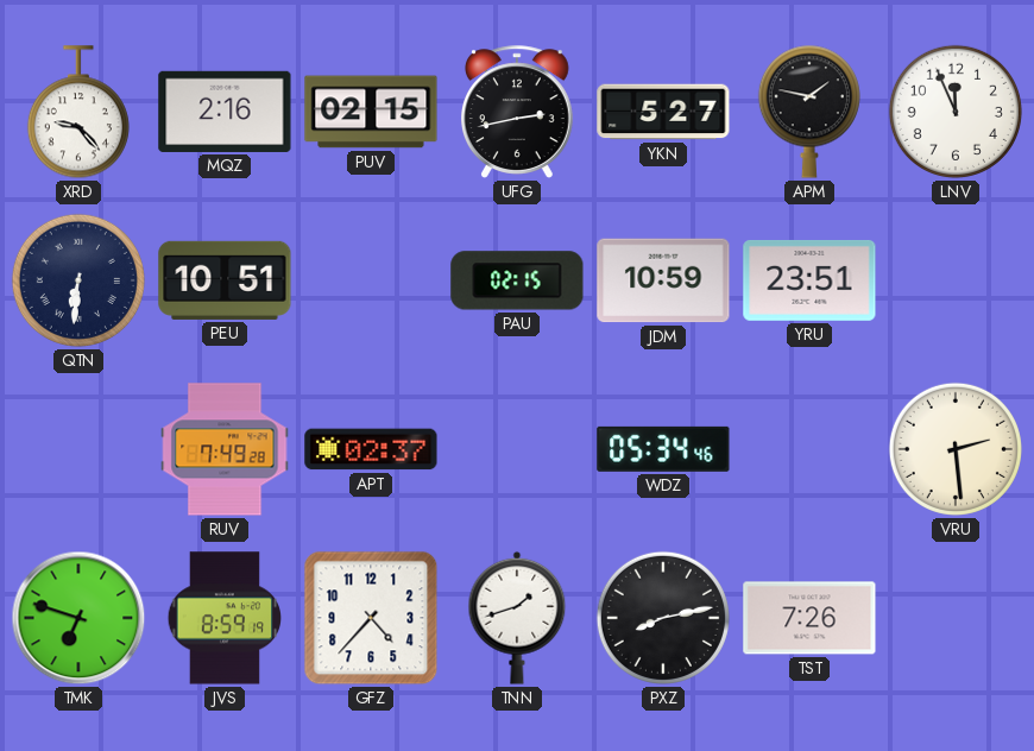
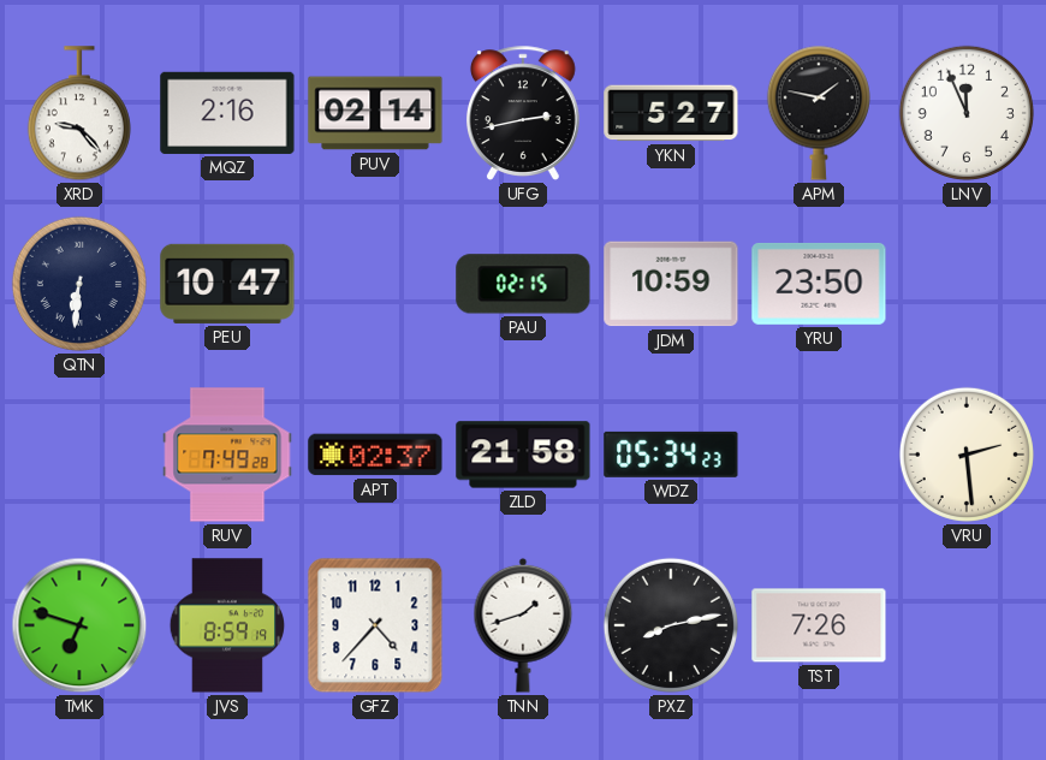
PUV: 02:15 -> 02:14 (375, 113)
PEU: 10:51 -> 10:47 (227, 284)
YRU: 23:51 -> 23:50 (819, 284)
ZLD: none -> 21:58 (523, 455)
WDZ: 05:34:46 -> 05:34:23 (671, 455)
